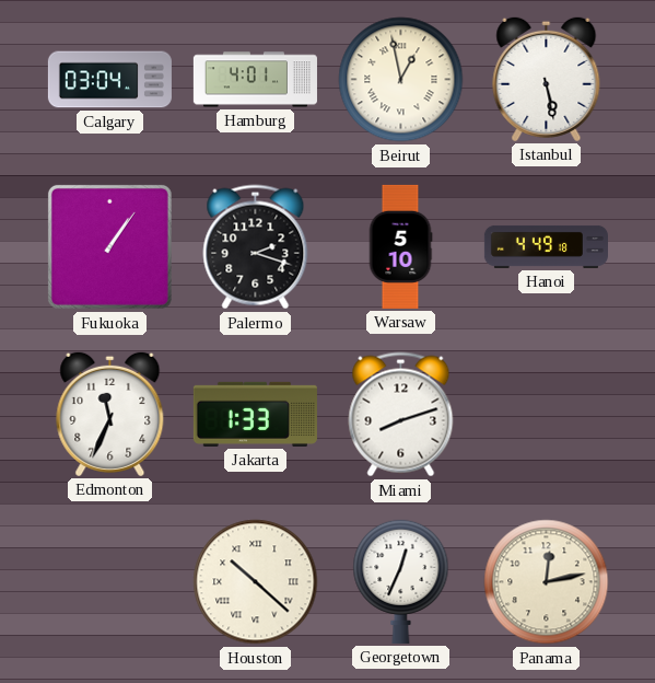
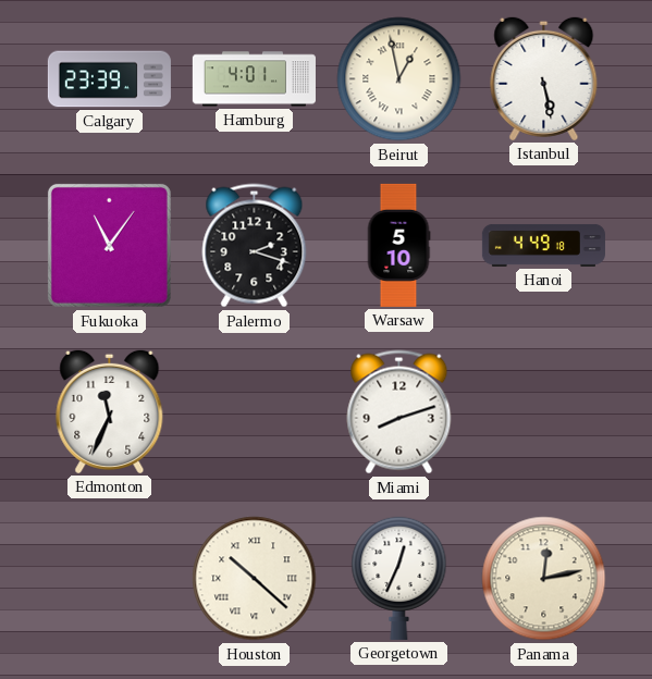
Calgary: 03:04 -> 23:39 (109, 79)
Fukuoka: 1:06 -> 11:06 (109, 245)
Jakarta: 1:33 -> none (255, 414)
